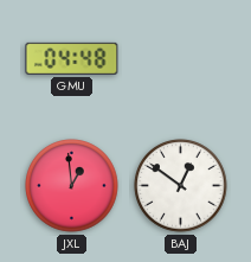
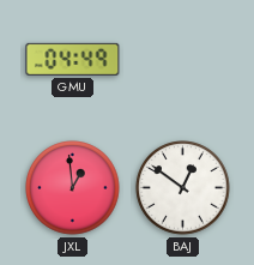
GMU: 04:48 -> 04:49 (73, 59)
